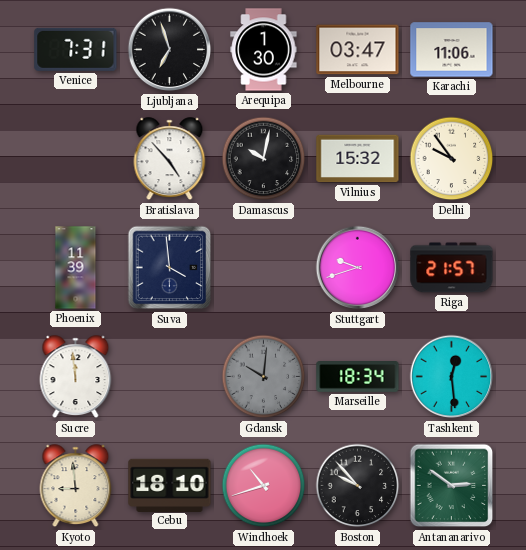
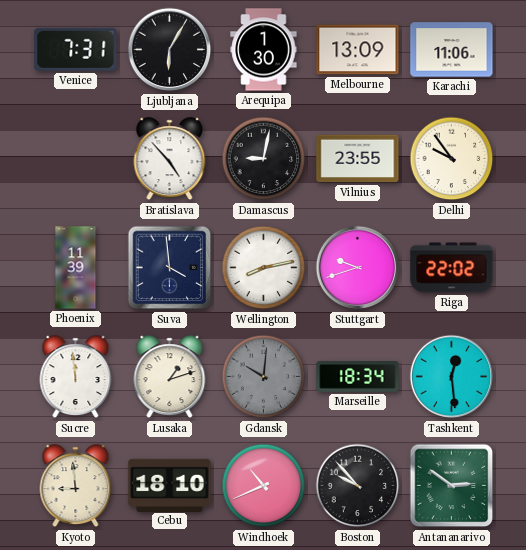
Ljubljana: 6:57 -> 6:05 (170, 50)
Melbourne: 03:47 -> 13:09 (358, 50)
Damascus: 10:02 -> 9:02 (264, 159)
Vilnius: 15:32 -> 23:55 (358, 159)
Wellington: none -> 8:13 (264, 268)
Riga: 21:57 -> 22:02 (452, 268)
Lusaka: none -> 1:12 (170, 377)
Windhoek: 10:42 -> 10:41 (264, 486)
